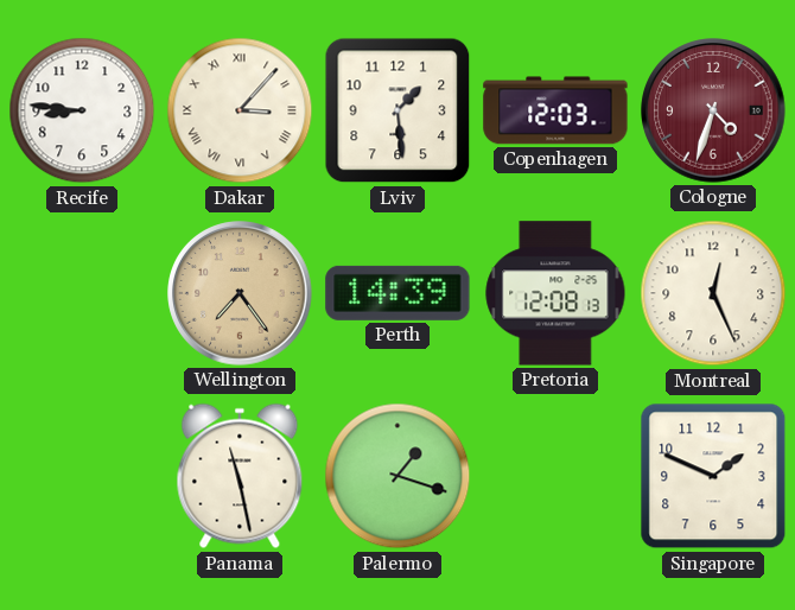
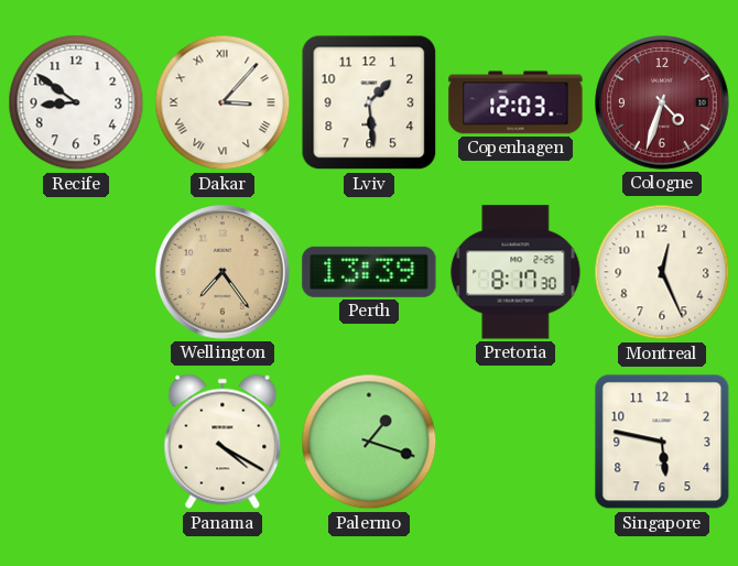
Recife: 8:46 -> 8:51 (76, 102)
Perth: 14:39 -> 13:39 (369, 272)
Pretoria: 12:08 -> 8:17 (515, 272)
Panama: 11:28 -> 4:20 (223, 442)
Singapore: 1:49 -> 5:47 (662, 442)
